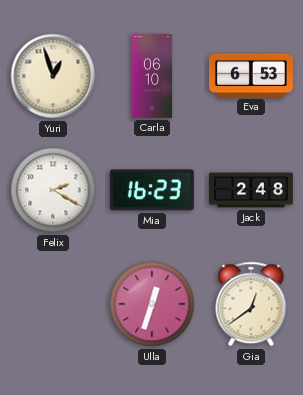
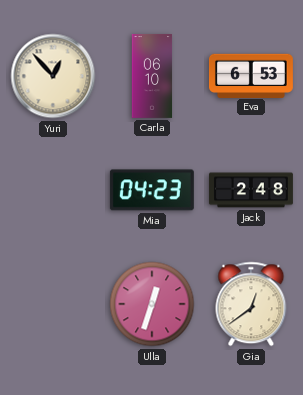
Yuri: 12:57 -> 12:53 (53, 76)
Felix: 2:20 -> none (53, 190)
Mia: 16:23 -> 04:23 (152, 190)
